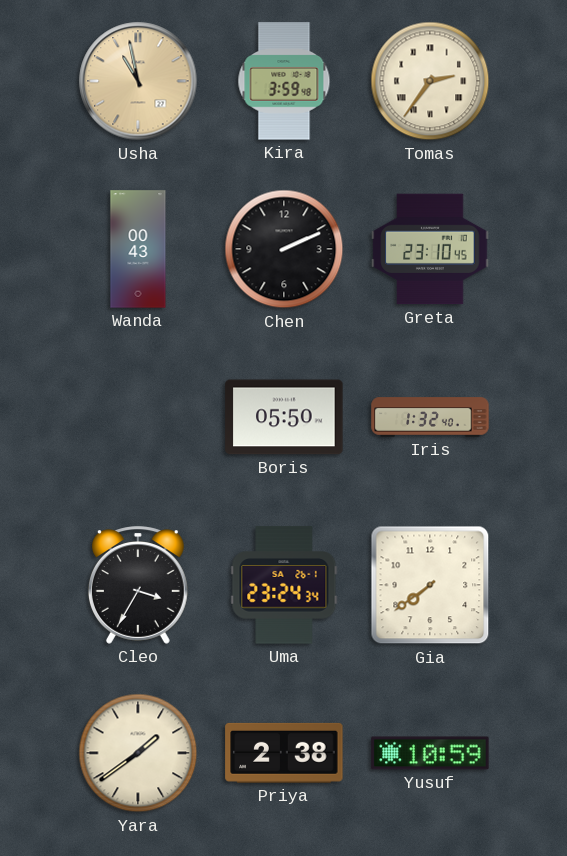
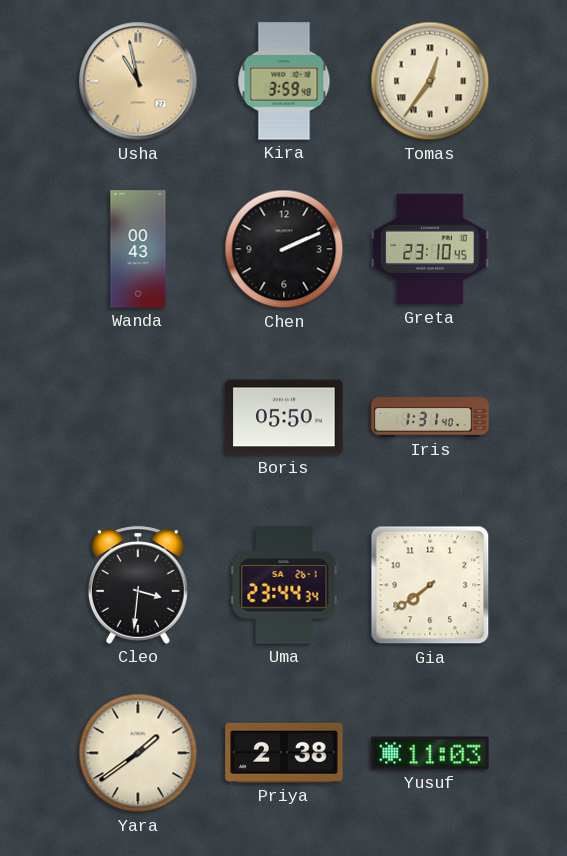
Tomas: 2:36 -> 12:36 (430, 81)
Iris: 1:32 -> 1:31 (430, 417)
Cleo: 3:35 -> 3:31 (138, 585)
Uma: 23:24 -> 23:44 (284, 585)
Yusuf: 10:59 -> 11:03 (430, 753)
